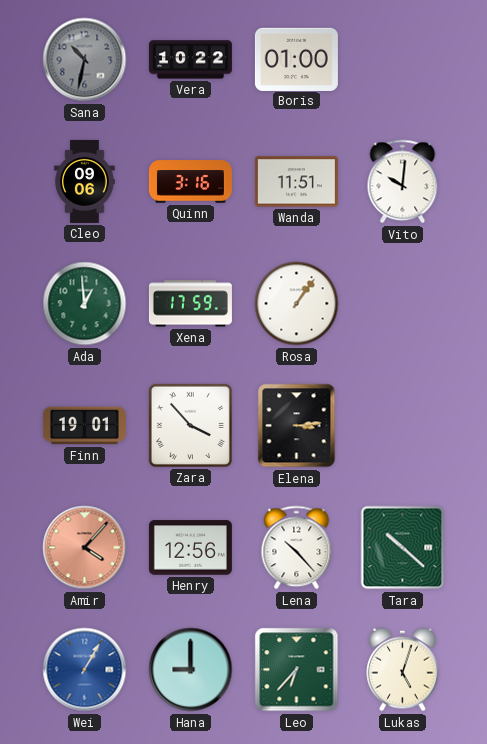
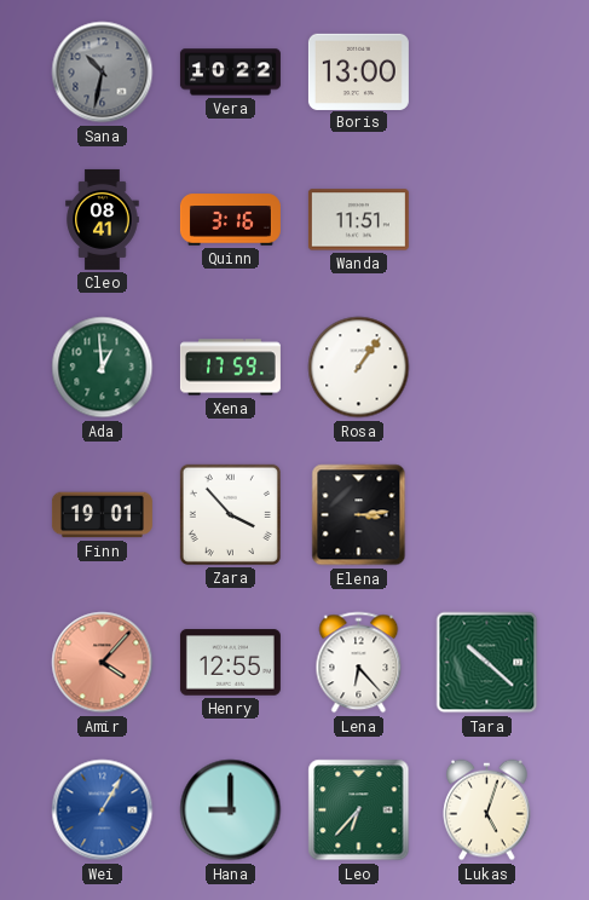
Boris: 01:00 -> 13:00 (358, 71)
Cleo: 09:06 -> 08:41 (103, 219)
Vito: 10:01 -> none (403, 182)
Henry: 12:56 -> 12:55 (230, 663)
Lena: 10:23 -> 6:23 (359, 663)
